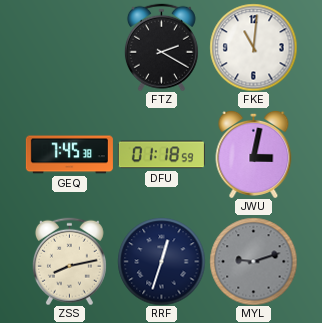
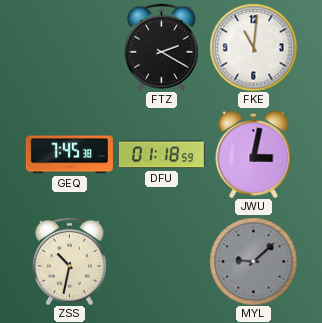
ZSS: 8:13 -> 10:32 (69, 261)
RRF: 12:33 -> none (161, 261)
MYL: 9:12 -> 9:08 (253, 261)
